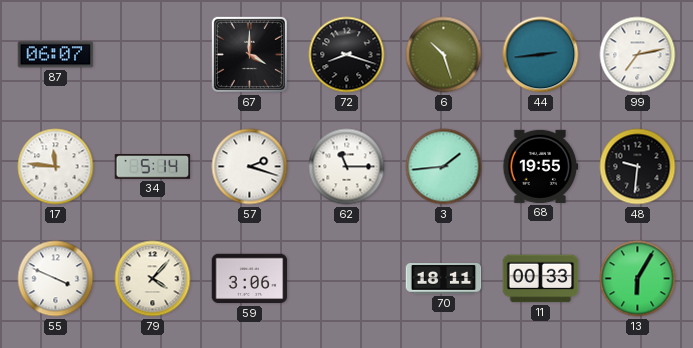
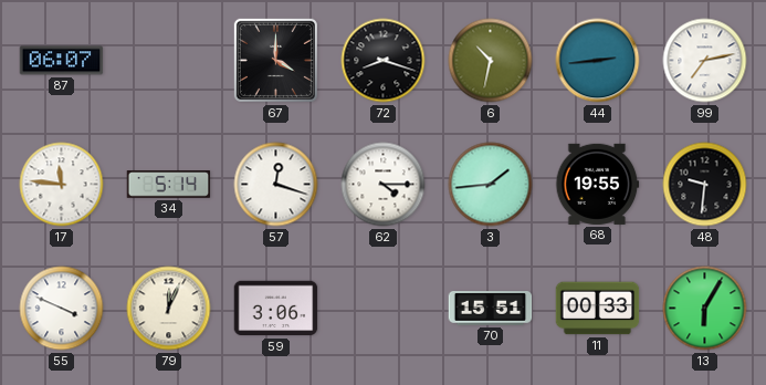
6: 10:27 -> 10:32 (491, 61)
57: 2:18 -> 12:18 (276, 185)
62: 11:15 -> 4:15 (384, 185)
79: 4:07 -> 12:04 (169, 309)
70: 18:11 -> 15:51 (491, 309)
